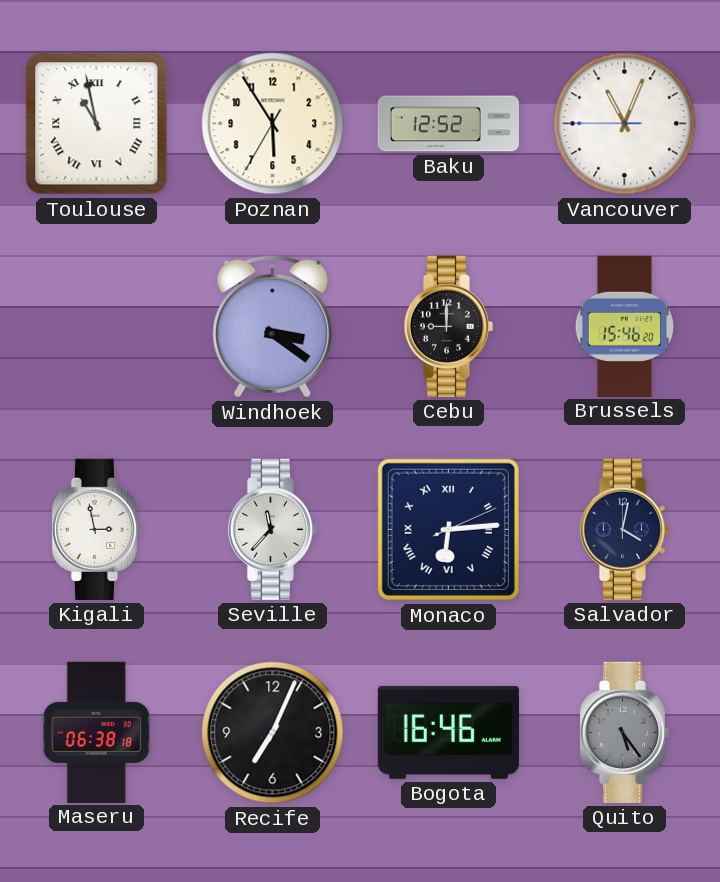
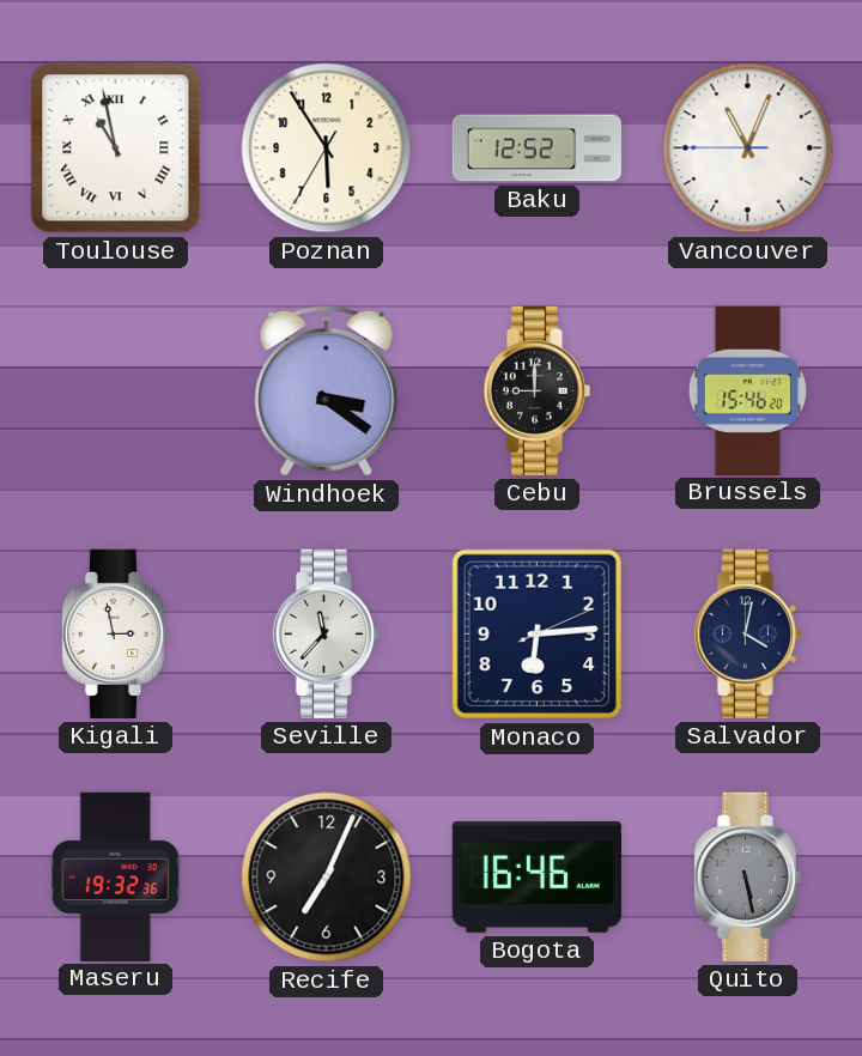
Monaco numerals: Roman -> Arabic (536, 633)
Maseru: 06:38 -> 19:32 (115, 876)
Quito: 5:24 -> 5:28 (747, 876)
